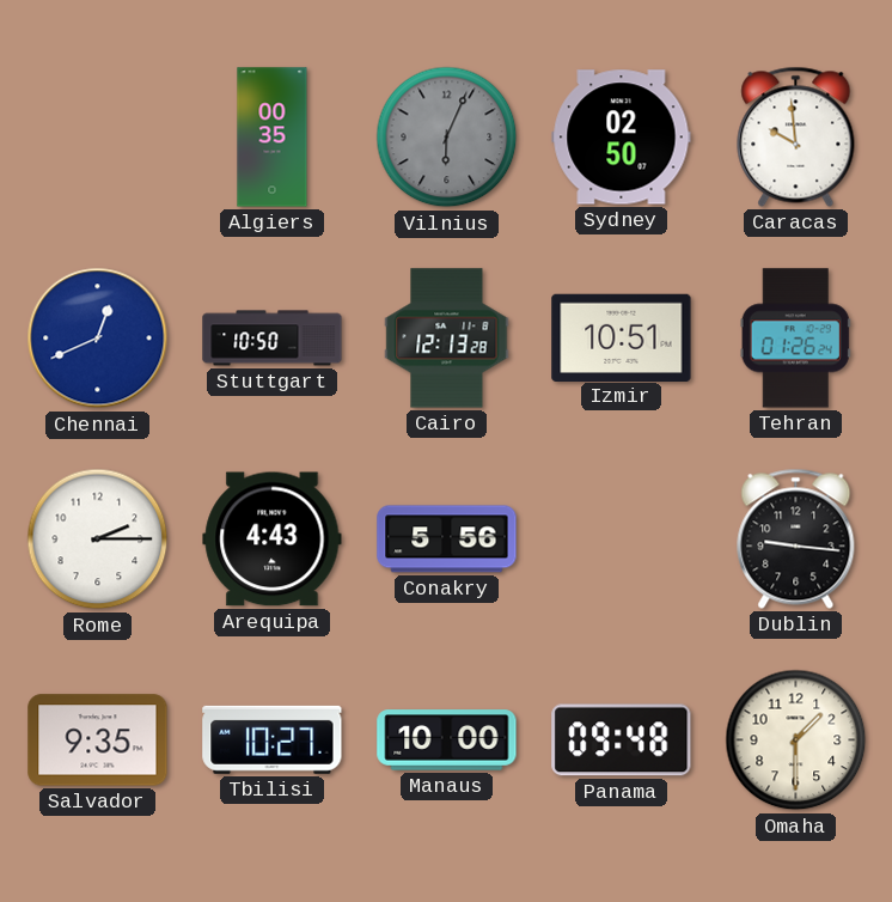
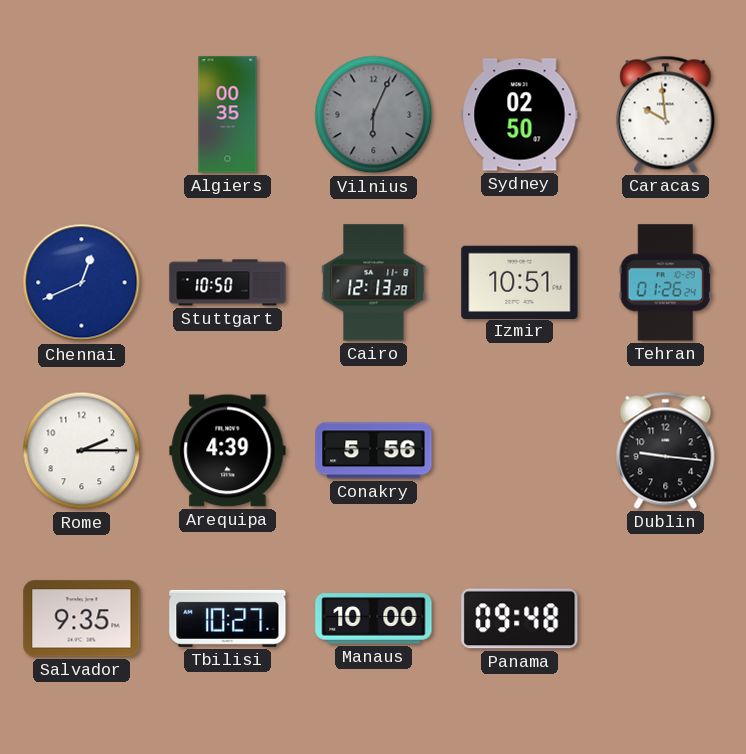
Arequipa: 4:43 -> 4:39 (228, 451)
Omaha: 1:30 -> none (796, 741)
